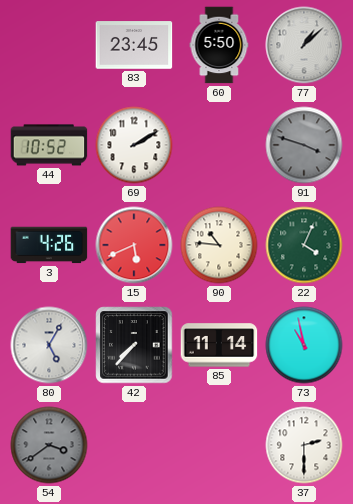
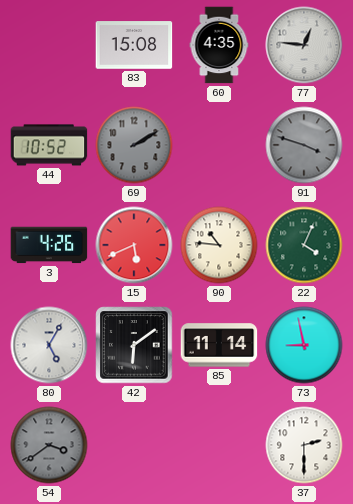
83: 23:45 -> 15:08 (134, 45)
60: 5:50 -> 4:35 (219, 45)
77: 1:08 -> 12:46 (304, 45)
69 dial: white -> grey (134, 145)
42: 7:37 -> 6:09 (134, 345)
73: 10:58 -> 8:58 (304, 345)
